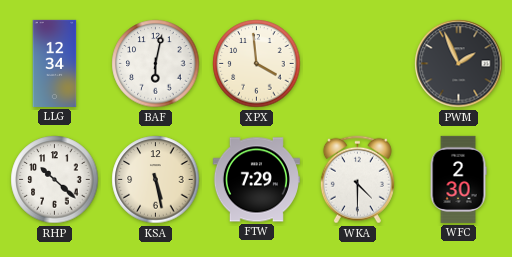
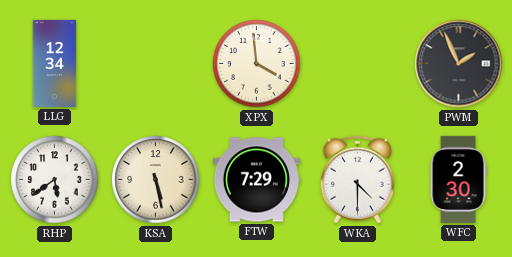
BAF: 6:02 -> none (156, 64)
RHP: 10:22 -> 5:39 (55, 180)
